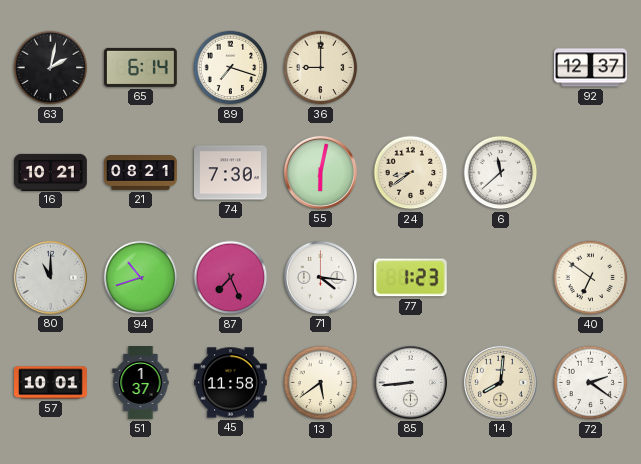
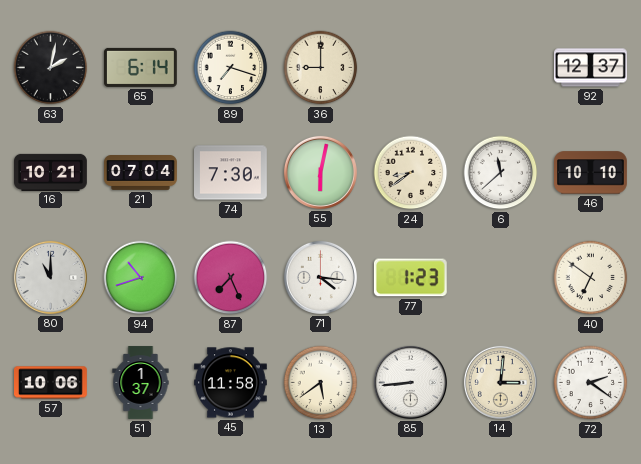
21: 08:21 -> 07:04 (141, 173)
46: none -> 10:10 (591, 173)
57: 10:01 -> 10:06 (51, 383)
14: 8:01 -> 3:01 (500, 382)
